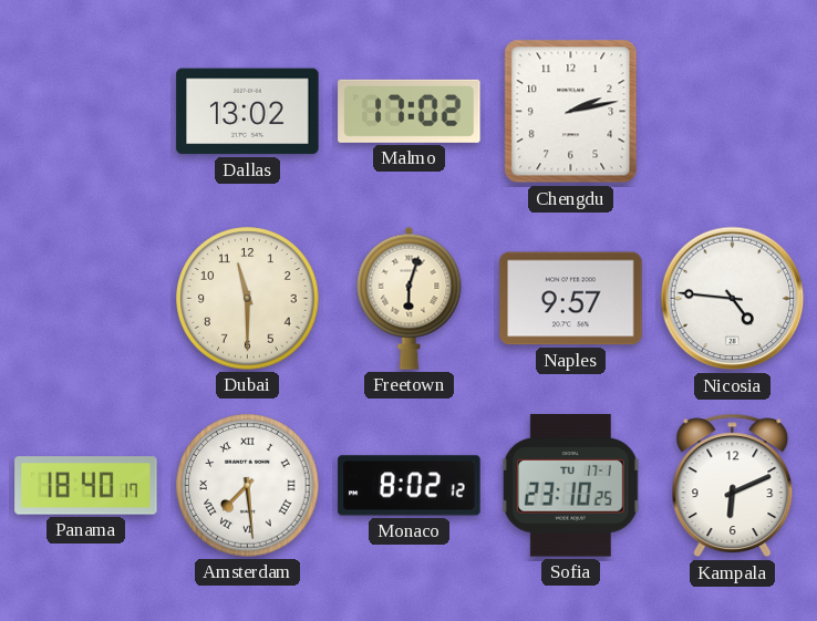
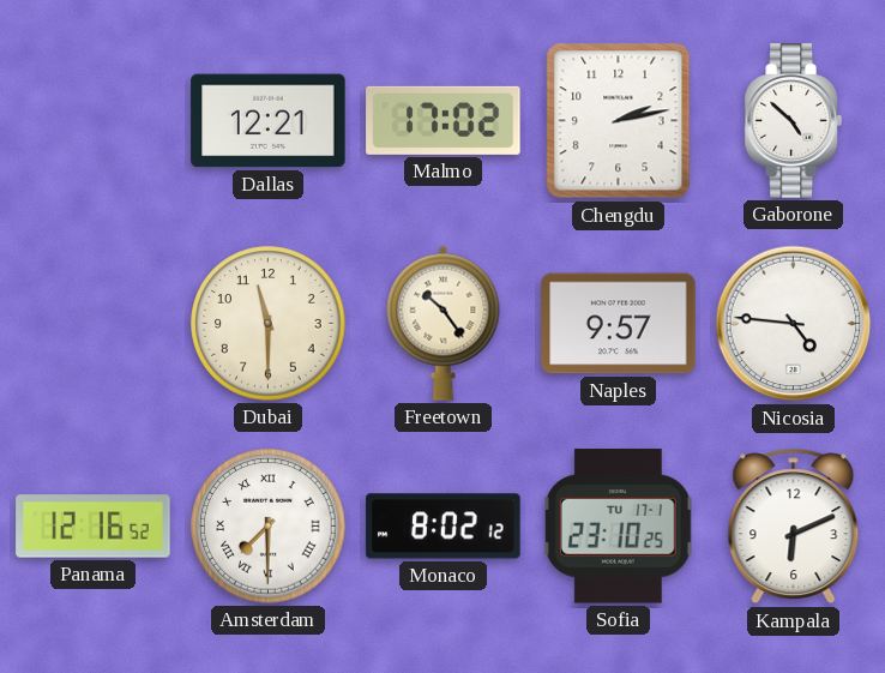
Dallas: 13:02 -> 12:21 (269, 121)
Gaborone: none -> 4:52 (793, 121)
Freetown: 6:03 -> 10:24 (444, 323)
Panama: 18:40 -> 12:16 (94, 527)
Amsterdam: 7:29 -> 7:30 (269, 527)
